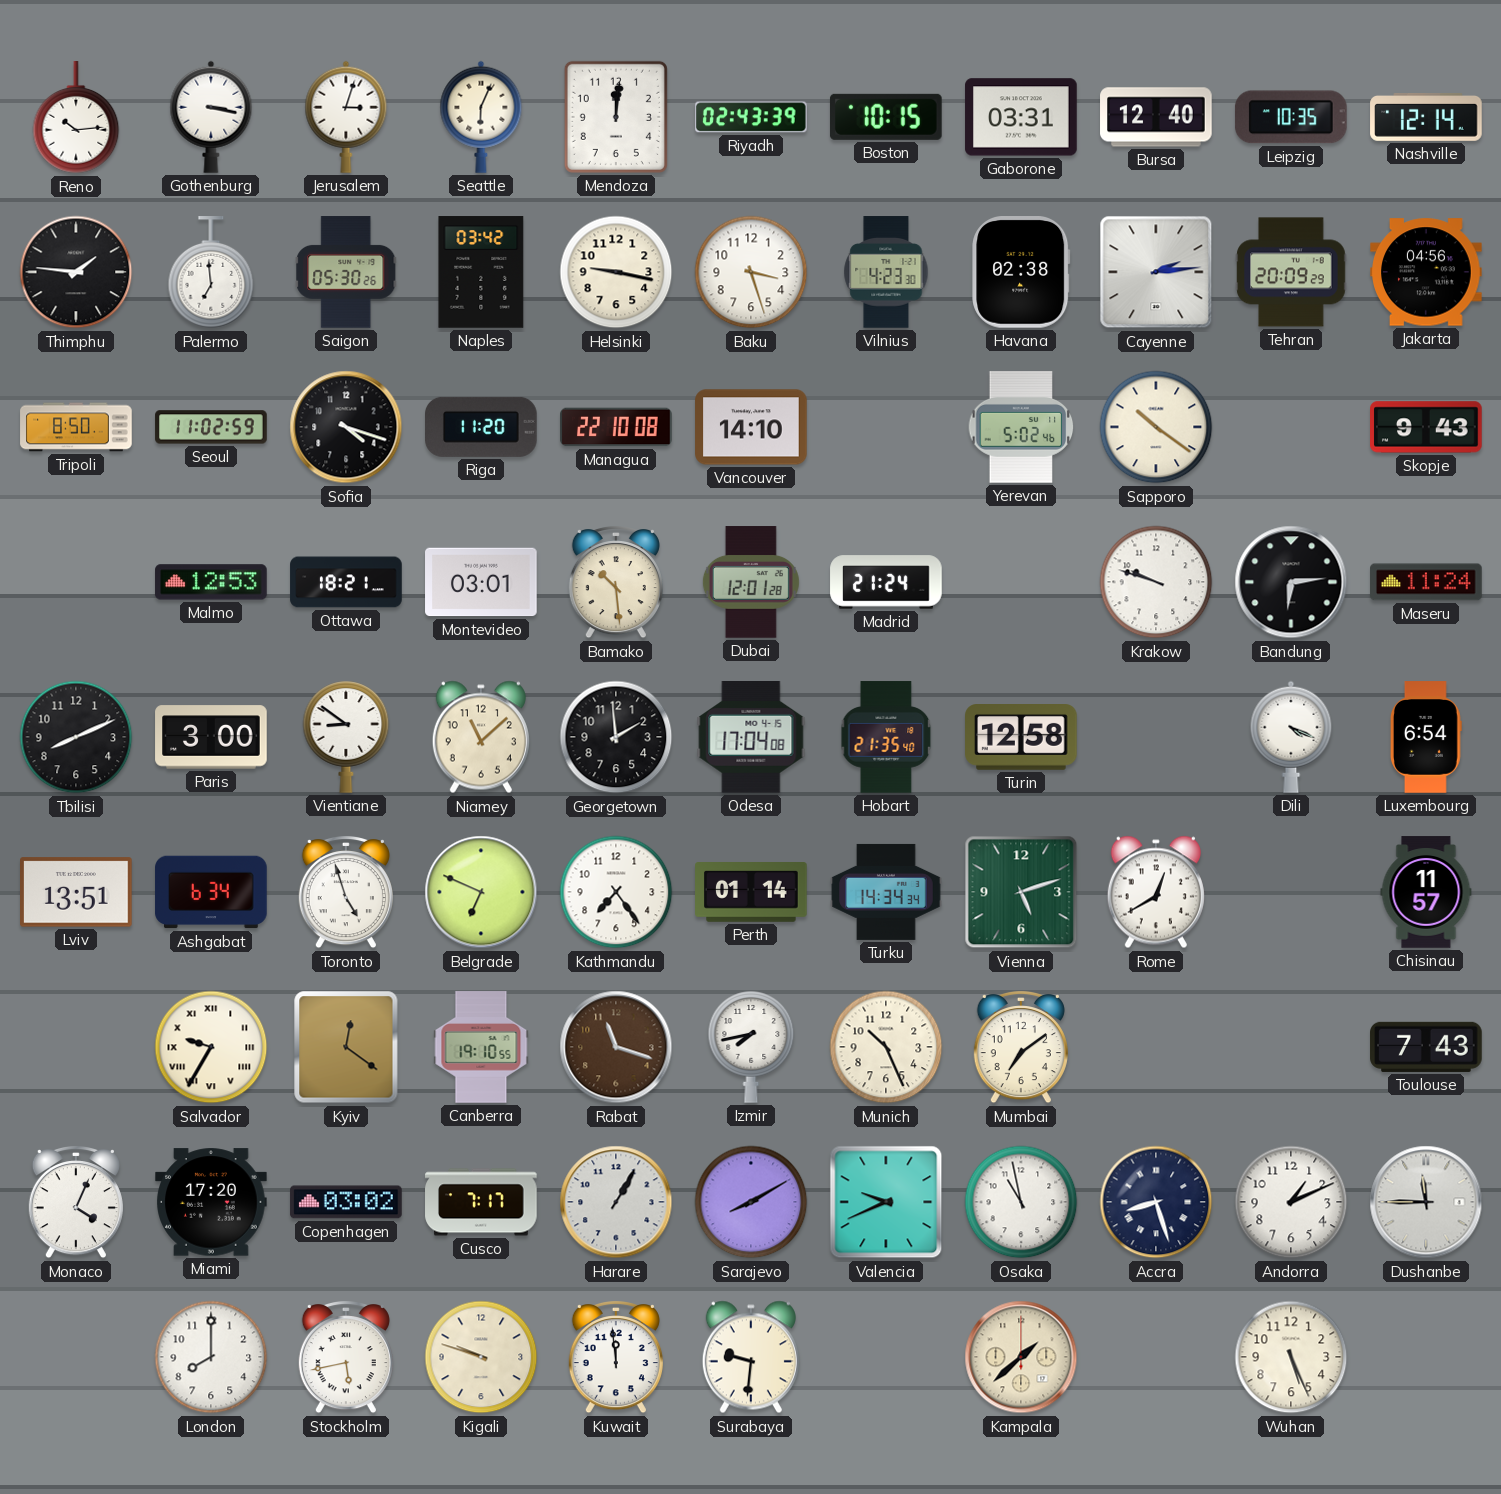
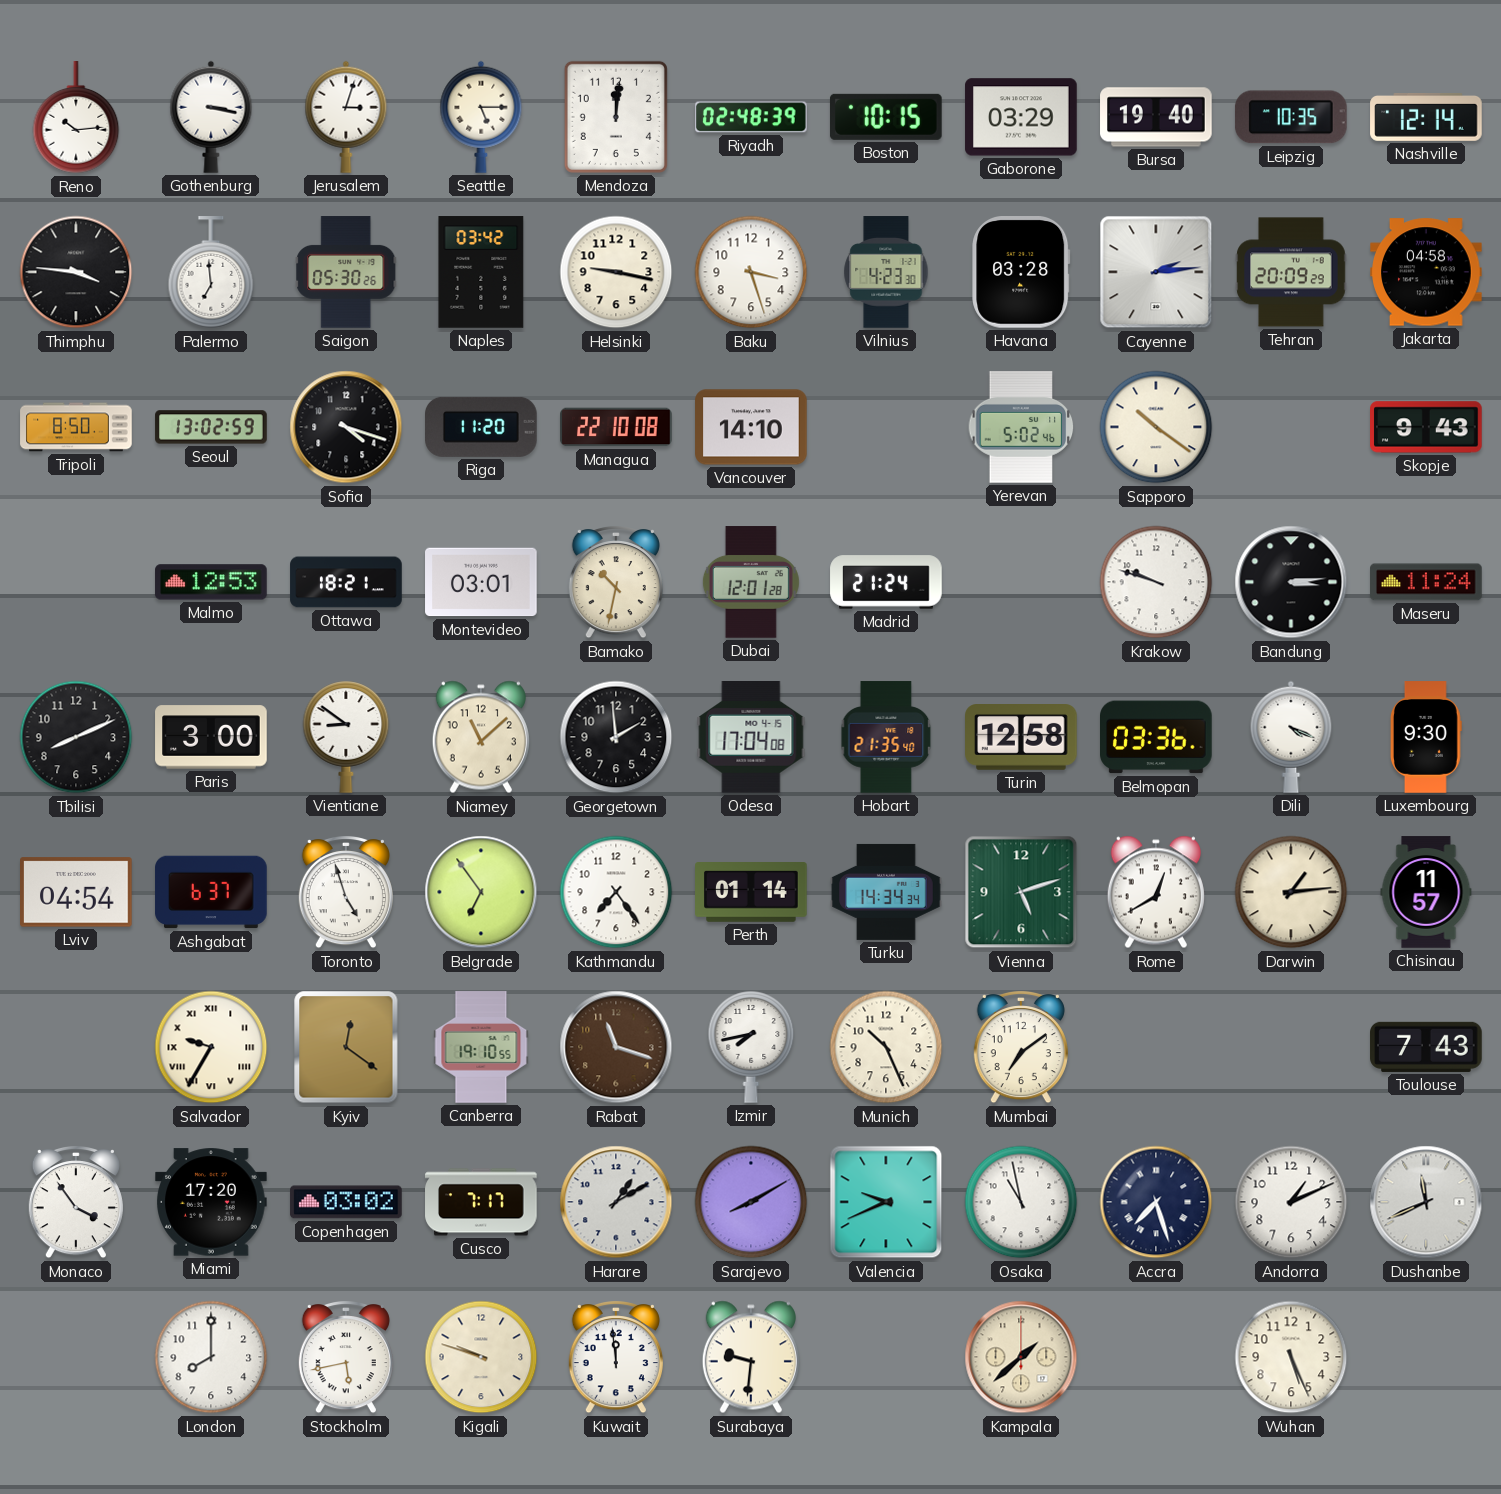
Seattle: 6:04 -> 5:15 (481, 117)
Riyadh: 02:43 -> 02:48 (752, 117)
Gaborone: 03:31 -> 03:29 (1021, 117)
Bursa: 12:40 -> 19:40 (1156, 117)
Thimphu: 1:46 -> 3:46 (76, 272)
Havana: 02:38 -> 03:28 (1021, 273)
Jakarta: 04:56 -> 04:58 (1426, 272)
Seoul: 11:02 -> 13:02 (211, 427)
Bamako: 10:29 -> 10:32 (616, 583)
Bandung: 6:14 -> 3:14 (1291, 582)
Belmopan: none -> 03:36 (1157, 737)
Luxembourg: 6:54 -> 9:30 (1426, 737)
Lviv: 13:51 -> 04:54 (76, 892)
Ashgabat: 6:34 -> 6:37 (211, 892)
Belgrade: 6:49 -> 6:54 (481, 892)
Darwin: none -> 1:14 (1291, 892)
Monaco: 4:04 -> 3:54 (76, 1203)
Harare: 1:05 -> 1:10 (616, 1202)
Accra: 8:27 -> 7:27 (1156, 1202)
Dushanbe: 11:45 -> 11:41 (1426, 1202)
